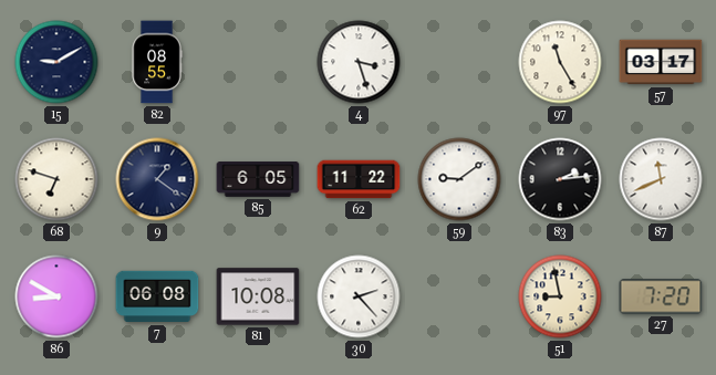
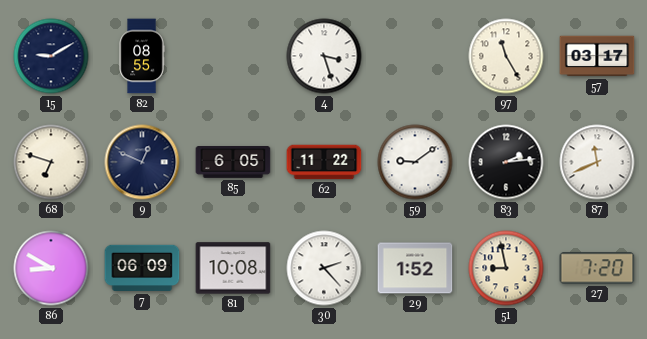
9: 1:21 -> 12:49 (142, 162)
7: 06:08 -> 06:09 (142, 268)
29: none -> 1:52 (415, 268)
